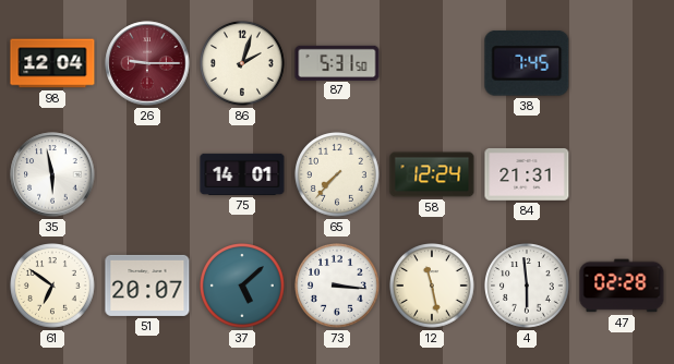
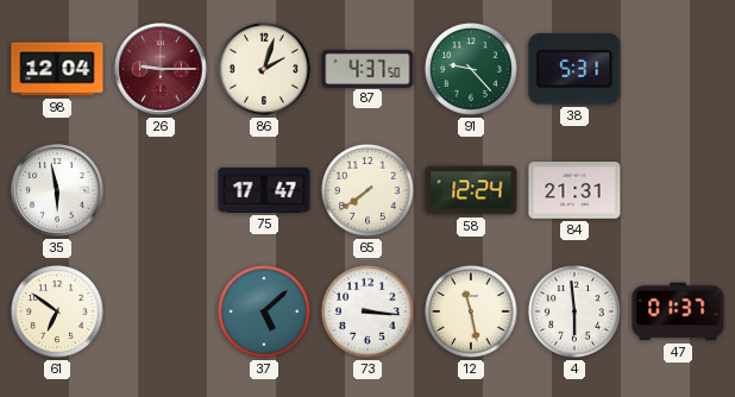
87: 5:31 -> 4:37 (367, 68)
91: none -> 9:23 (472, 70)
38: 7:45 -> 5:31 (574, 69)
75: 14:01 -> 17:47 (264, 190)
65: 7:37 -> 7:39 (369, 191)
51: 20:07 -> none (147, 286)
47: 02:28 -> 01:37 (678, 311)
